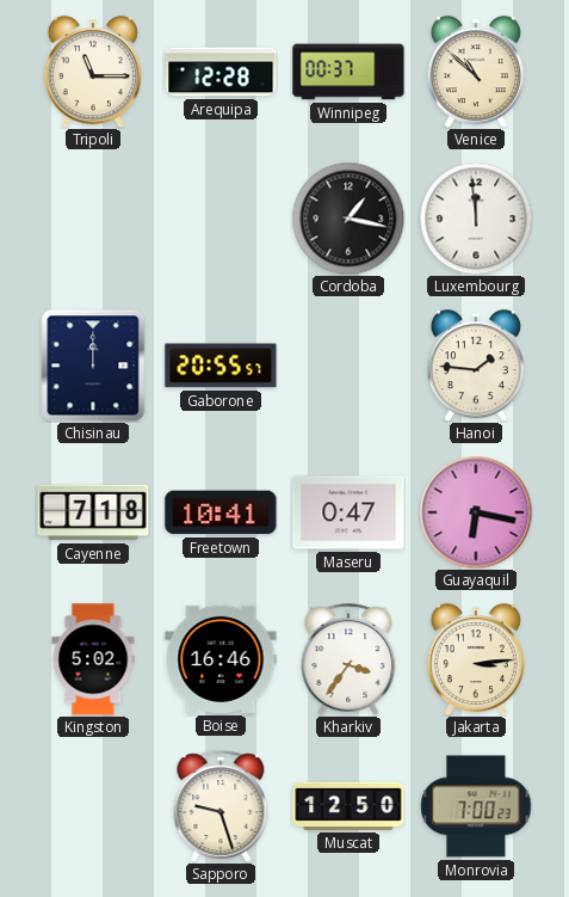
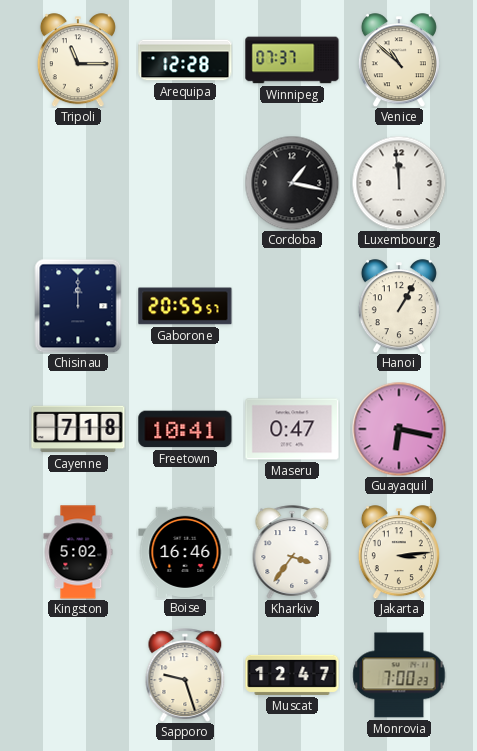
Winnipeg: 00:37 -> 07:37 (292, 60)
Hanoi: 1:46 -> 1:05 (399, 306)
Muscat: 12:50 -> 12:47 (292, 675)
